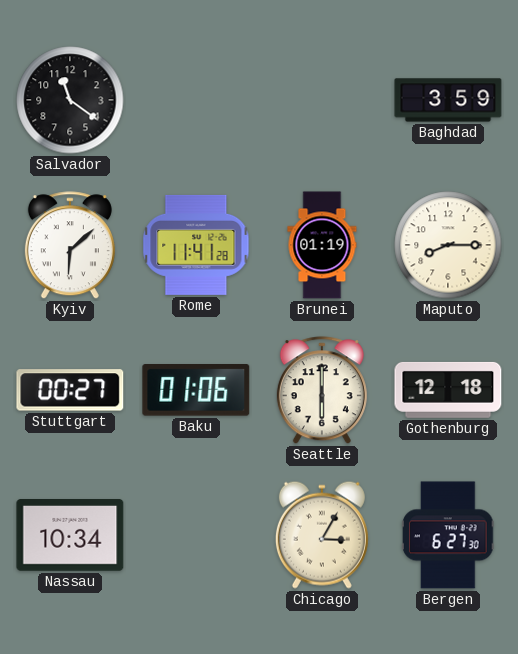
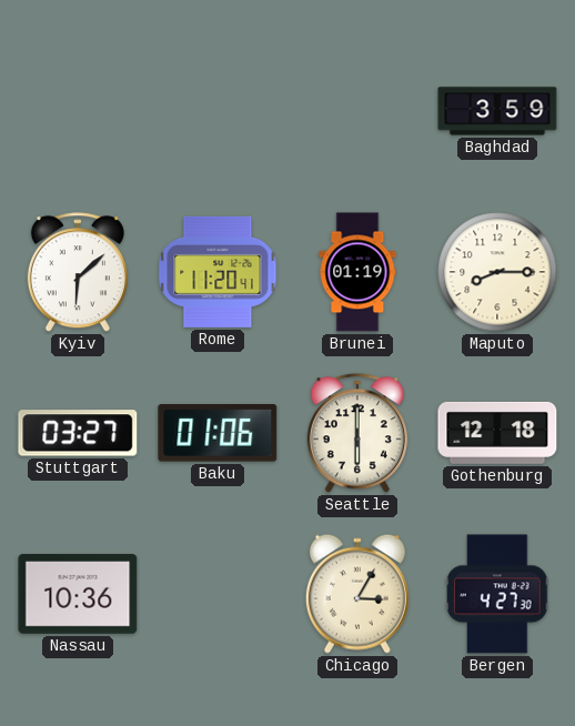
Salvador: 11:21 -> none (70, 100)
Rome: 11:41 -> 11:20 (218, 272)
Stuttgart: 00:27 -> 03:27 (78, 433)
Nassau: 10:34 -> 10:36 (78, 595)
Bergen: 6:27 -> 4:27 (498, 594)
